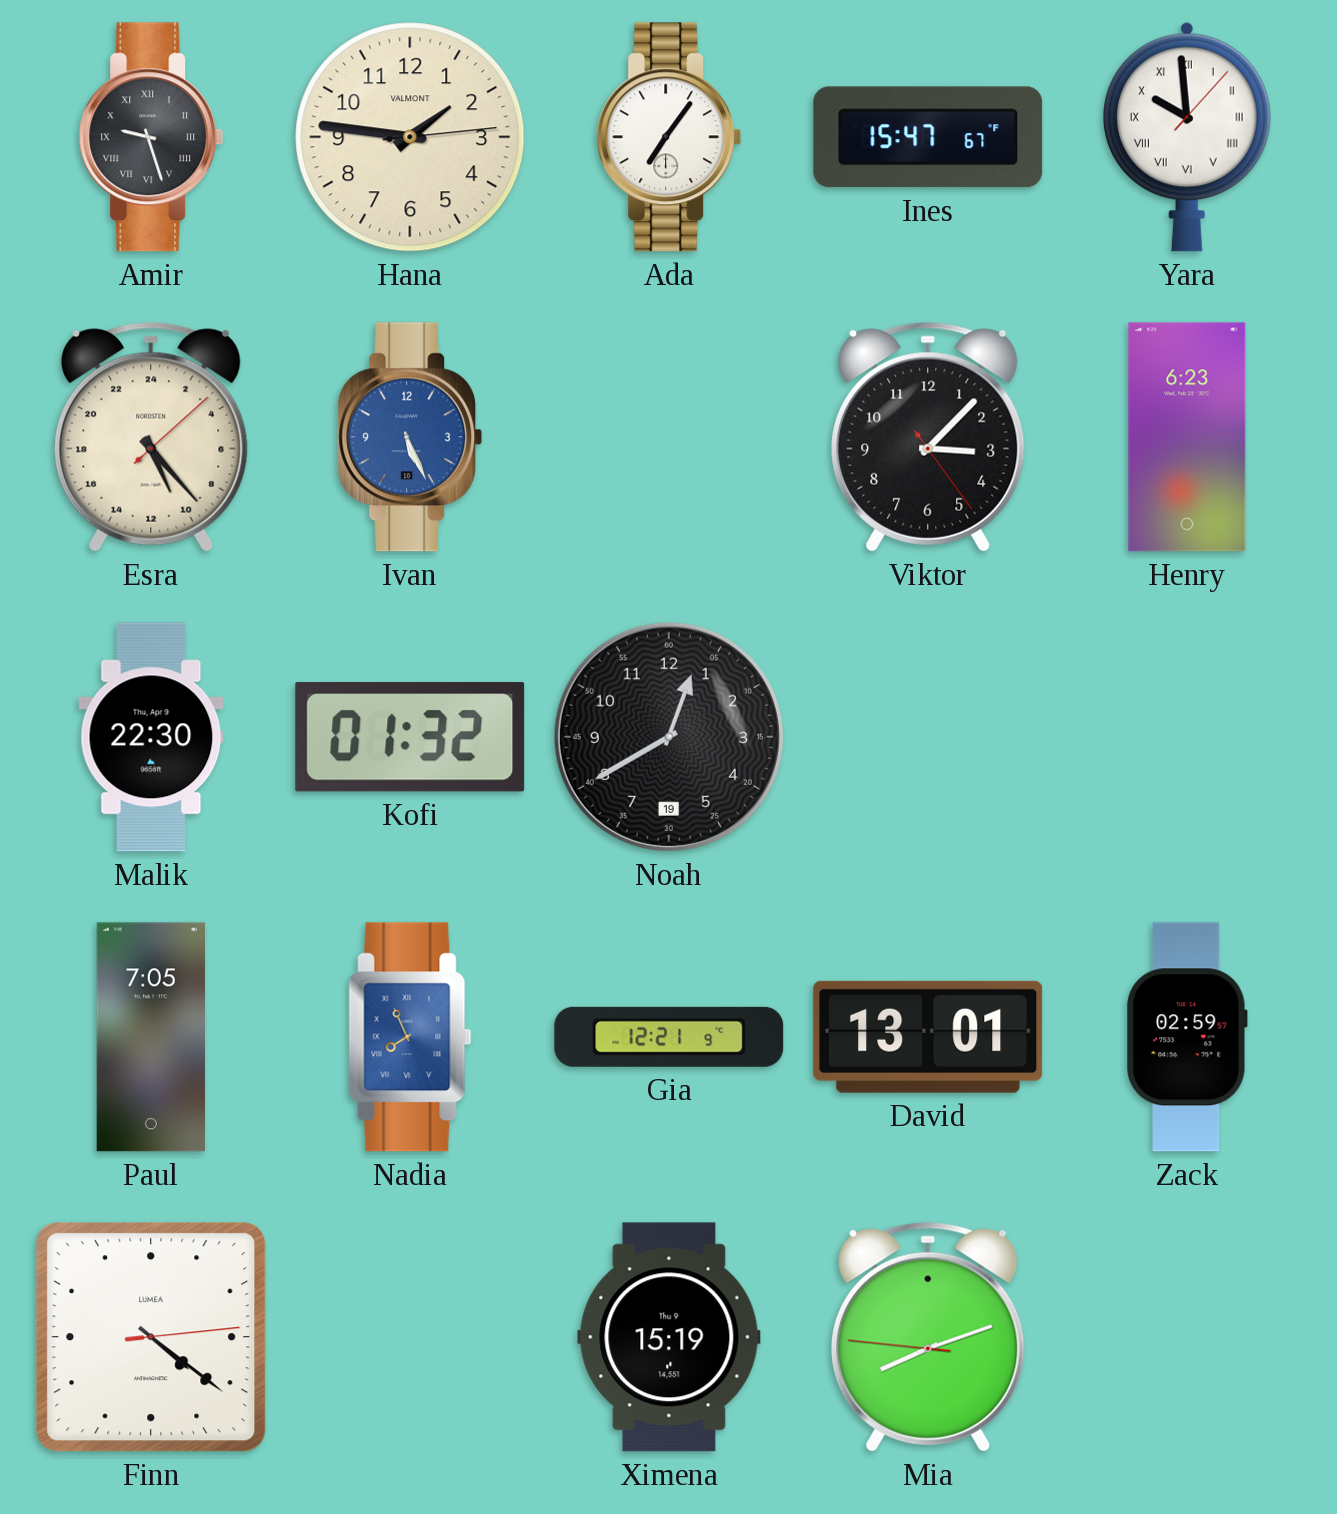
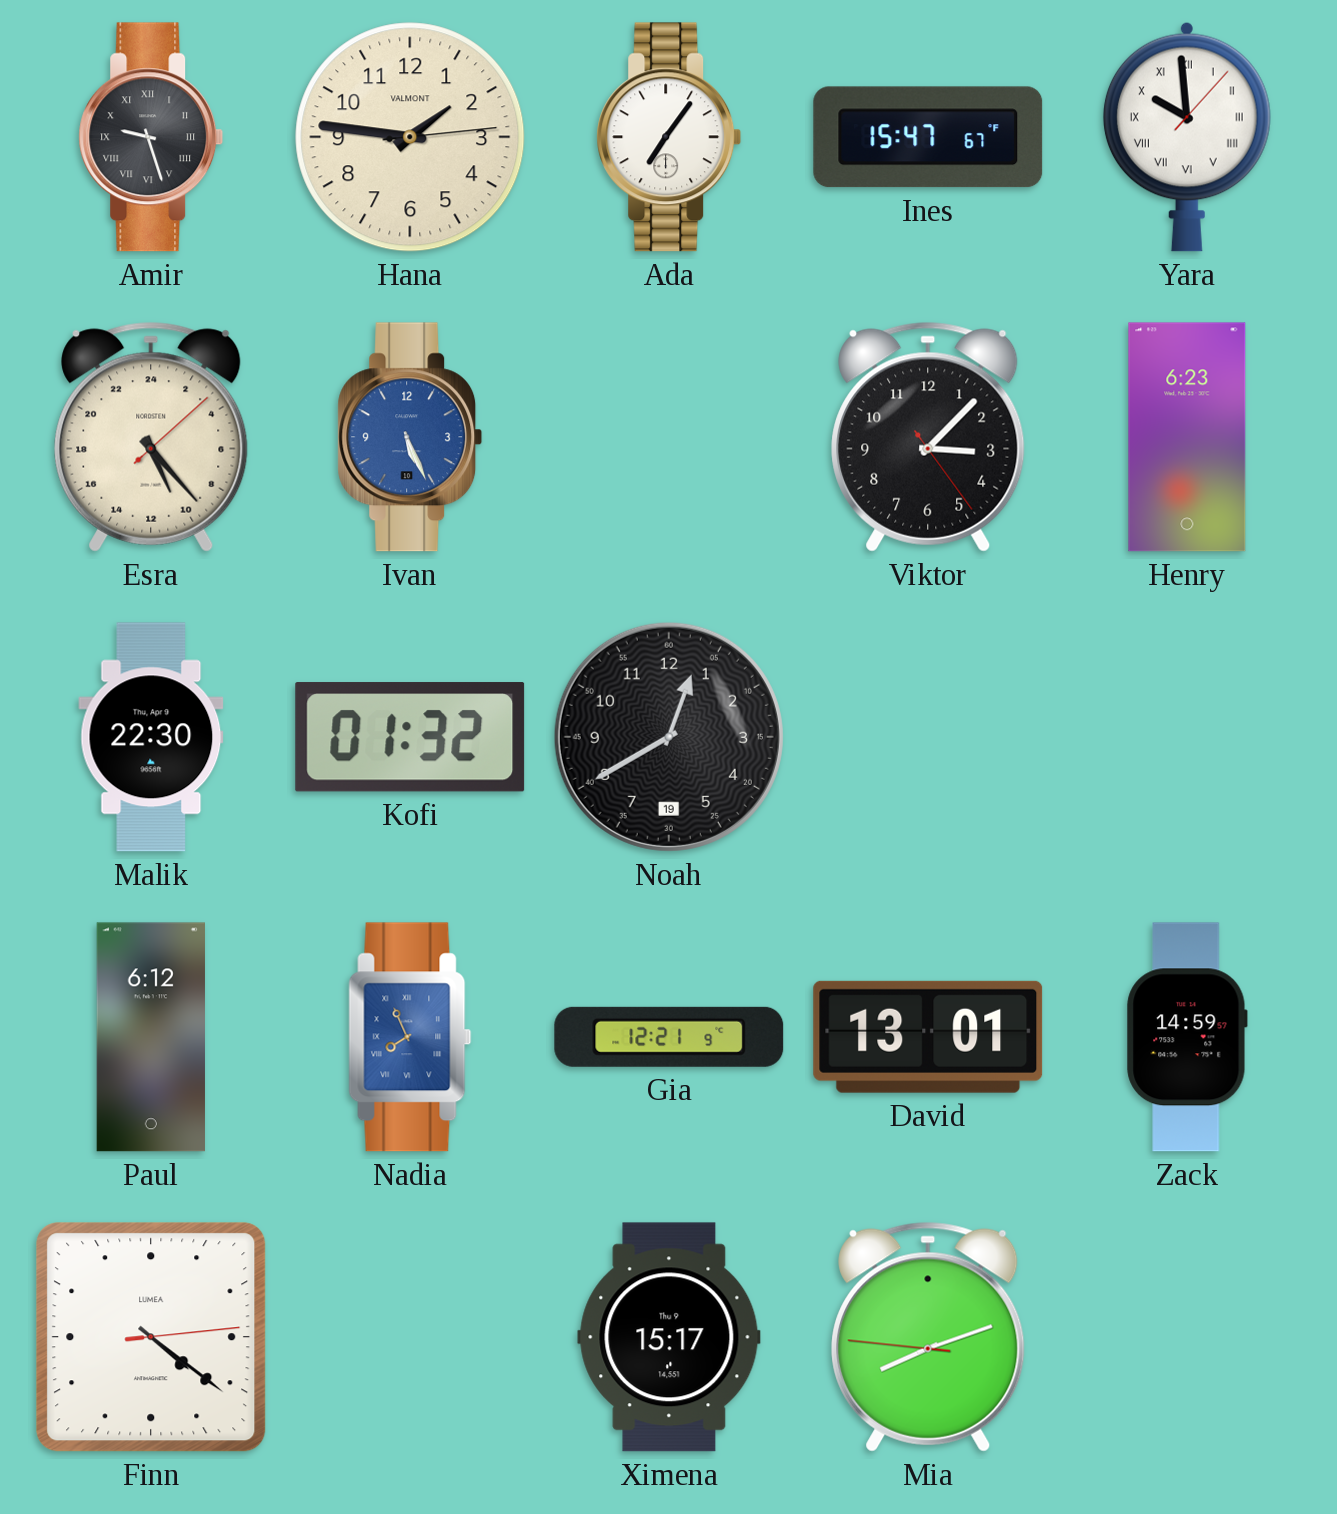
Paul: 7:05 -> 6:12 (151, 1037)
Zack: 02:59 -> 14:59 (1187, 1037)
Ximena: 15:19 -> 15:17 (669, 1337)
